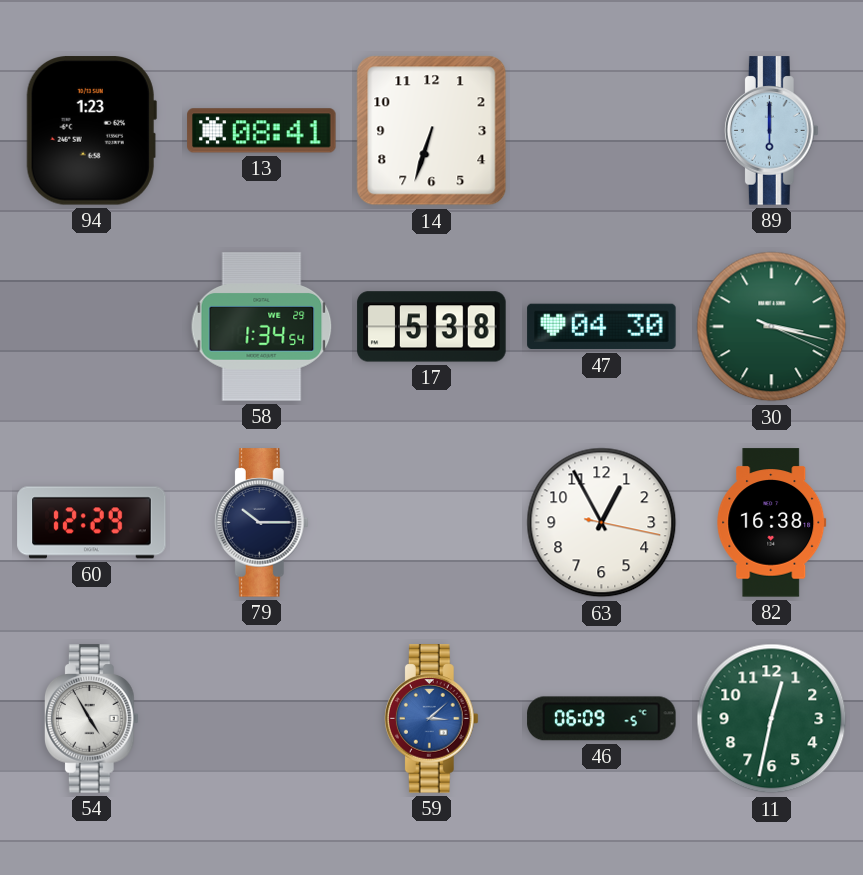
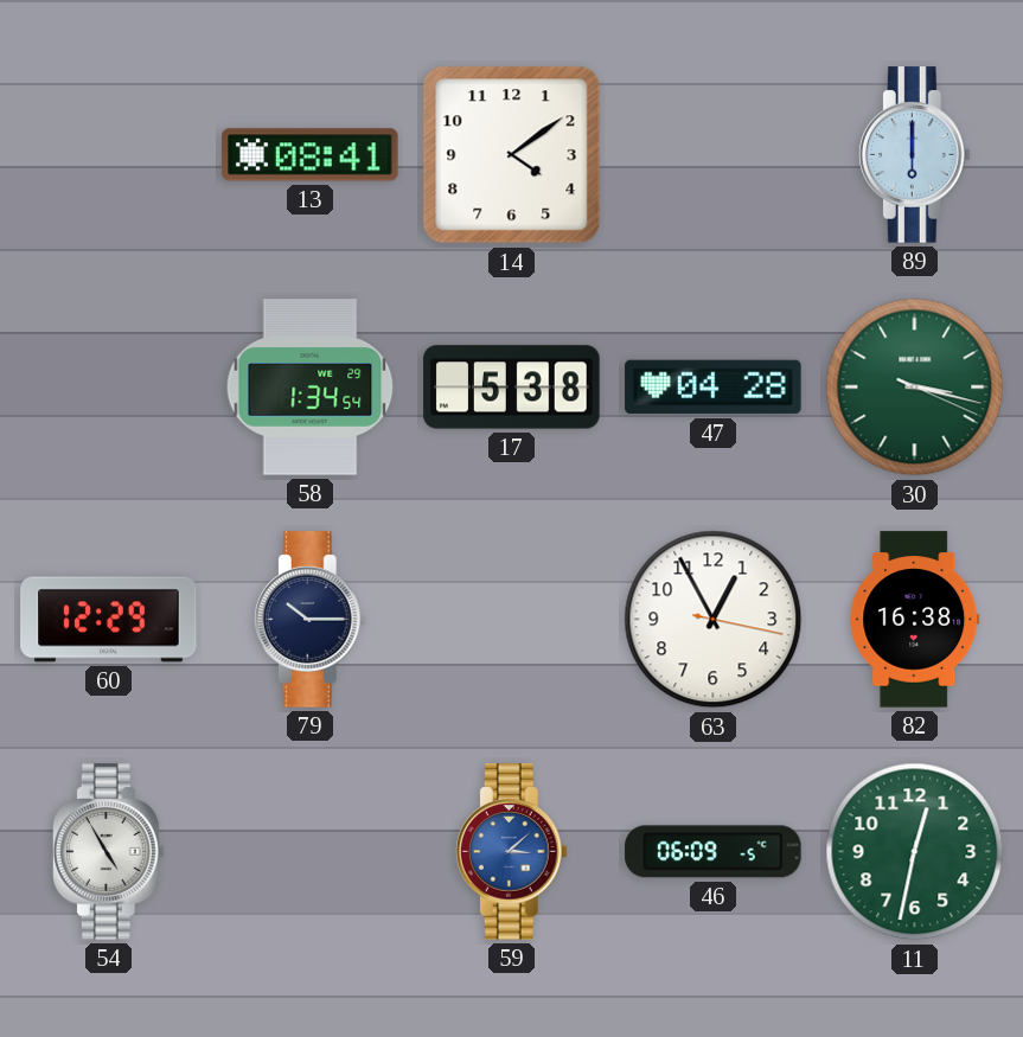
94: 1:23 -> none (91, 131)
14: 6:33 -> 4:09 (512, 155)
47: 04:30 -> 04:28 (714, 388)
